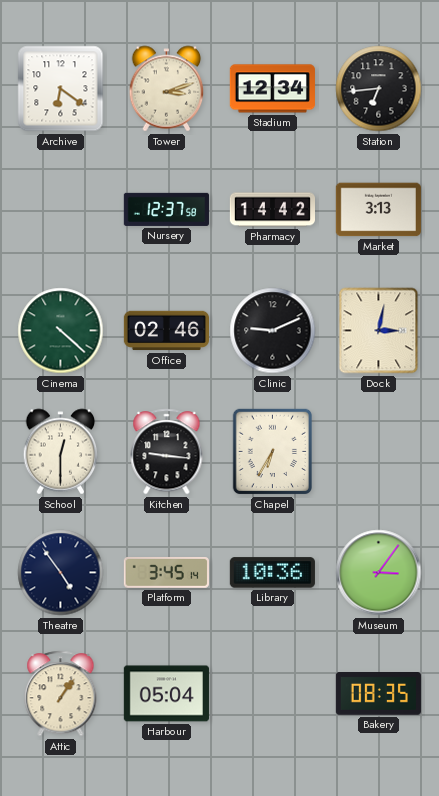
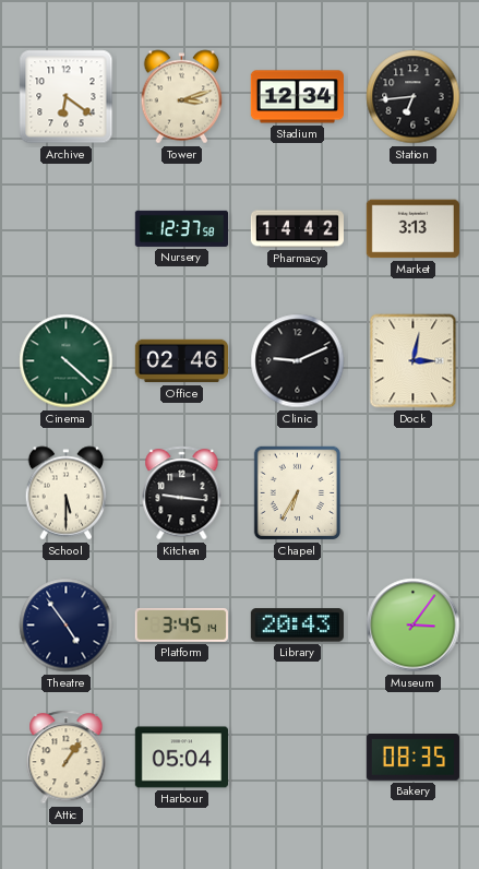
School: 12:30 -> 5:30 (67, 493)
Library: 10:36 -> 20:43 (297, 626)
